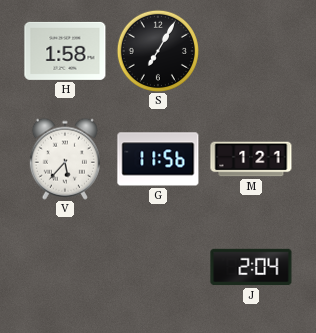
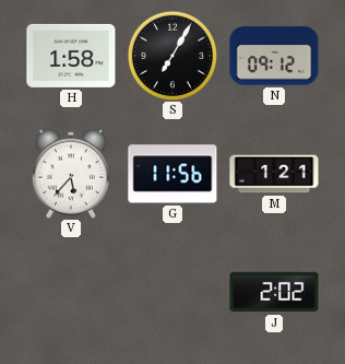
N: none -> 09:12 (274, 56)
J: 2:04 -> 2:02 (274, 292)
